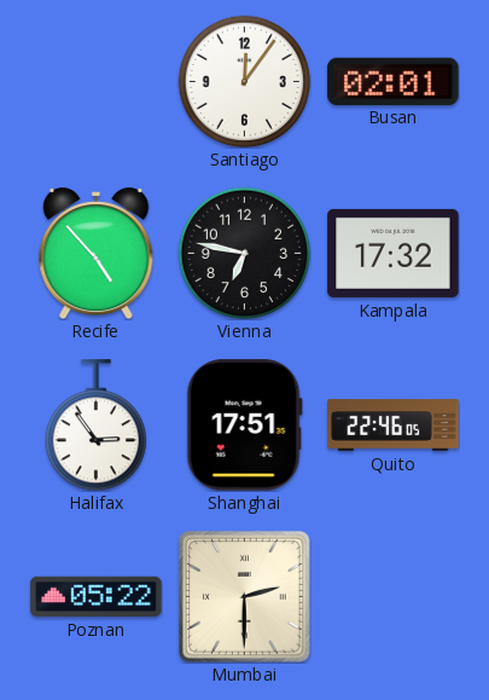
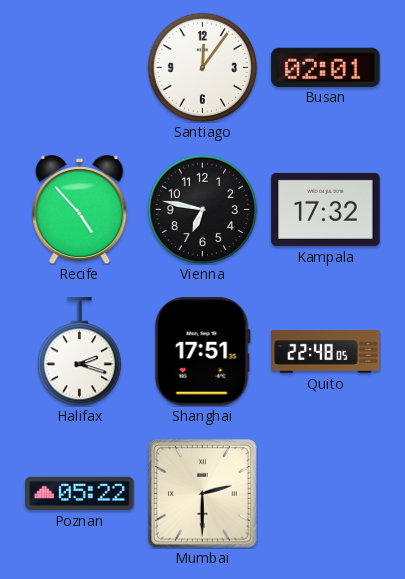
Halifax: 2:54 -> 2:18 (79, 352)
Quito: 22:46 -> 22:48 (326, 352)
